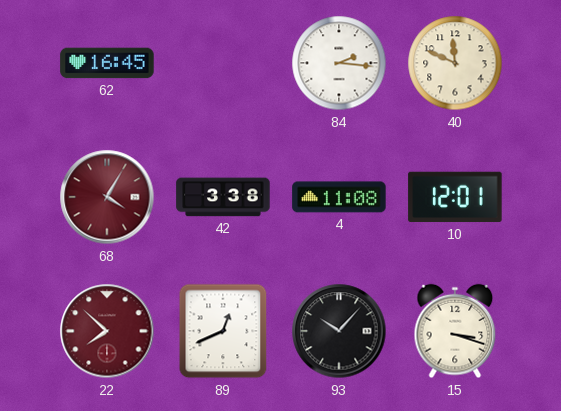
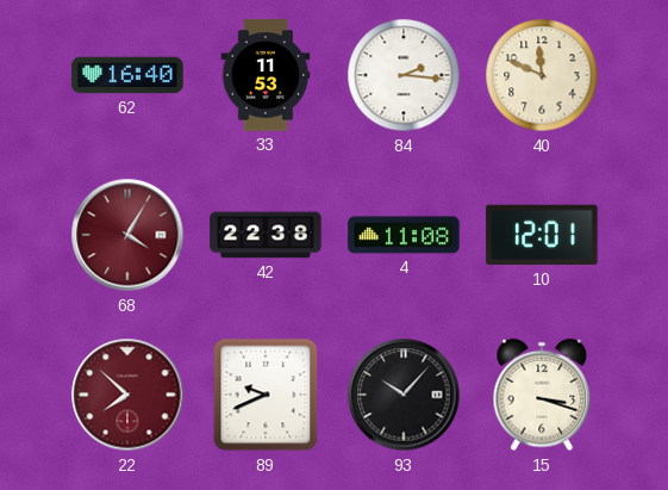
62: 16:45 -> 16:40 (127, 75)
33: none -> 11:53 (266, 75)
42: 3:38 -> 22:38 (266, 235)
89: 12:41 -> 9:41 (266, 395)
